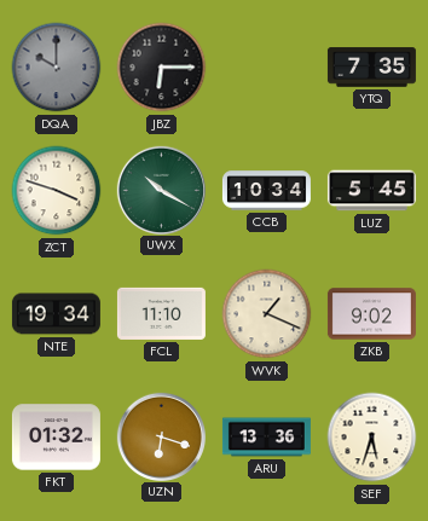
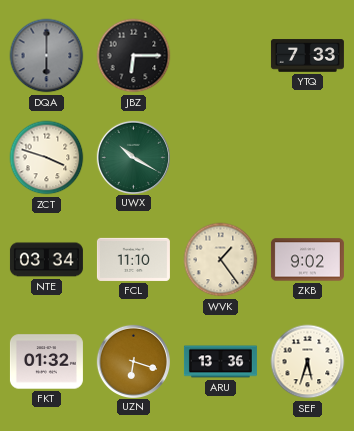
DQA: 10:00 -> 6:00 (47, 56)
YTQ: 7:35 -> 7:33 (307, 56)
CCB: 10:34 -> none (266, 191)
LUZ: 5:45 -> none (371, 191)
NTE: 19:34 -> 03:34 (46, 260)
WVK: 1:19 -> 1:24 (221, 260)
